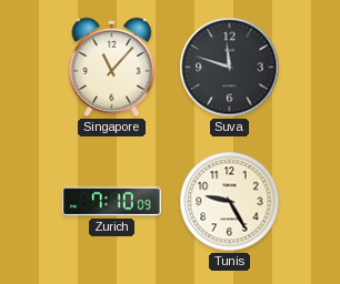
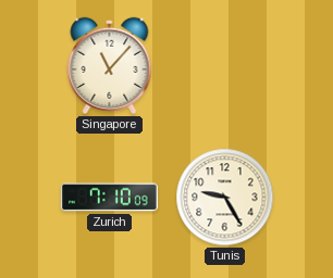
Suva: 11:48 -> none (230, 68)
